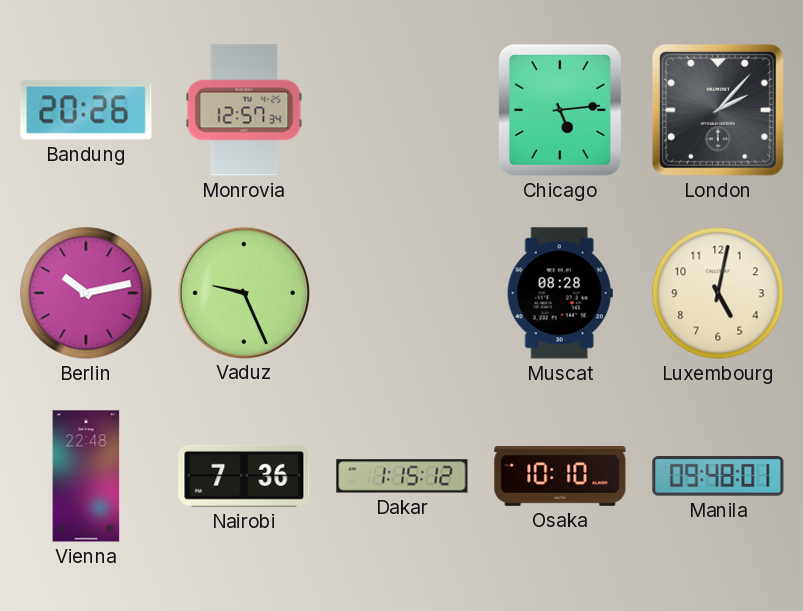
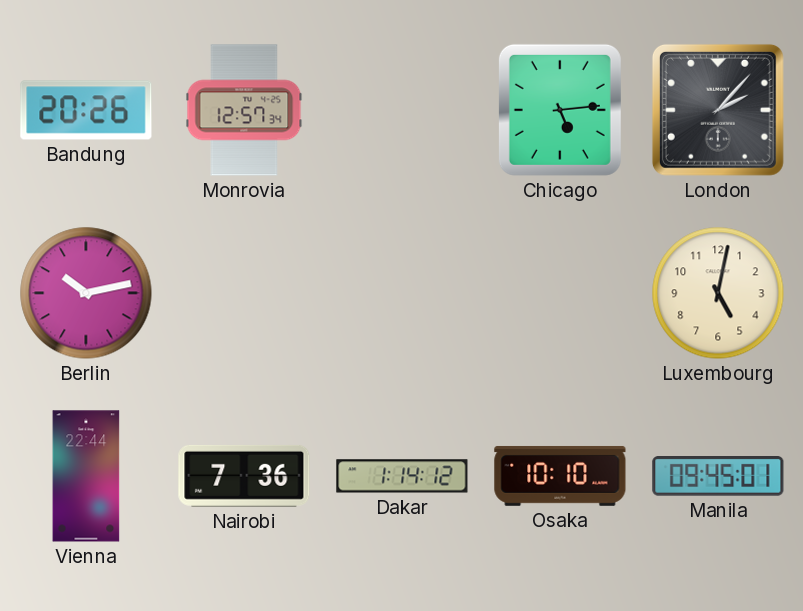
Vaduz: 9:26 -> none (243, 292)
Muscat: 08:28 -> none (560, 293)
Vienna: 22:48 -> 22:44 (86, 476)
Dakar: 1:15 -> 1:14 (402, 476)
Manila: 09:48 -> 09:45 (718, 477)
